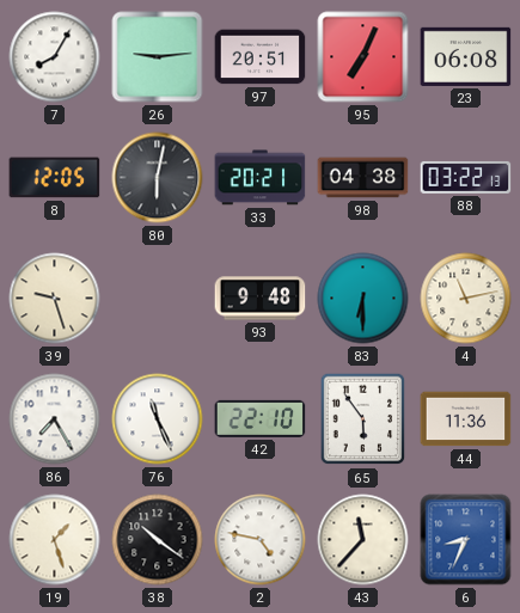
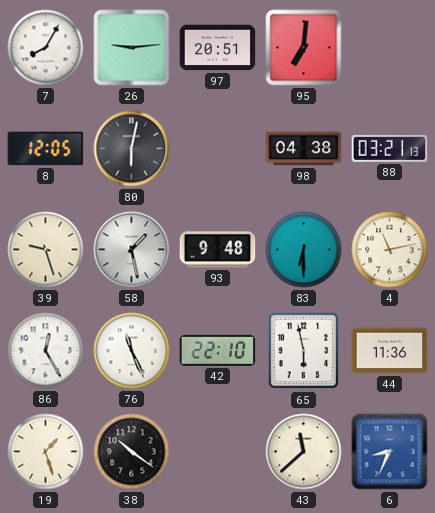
95: 7:04 -> 7:01 (304, 48)
23: 06:08 -> none (466, 56)
33: 20:21 -> none (261, 178)
88: 03:22 -> 03:21 (390, 148)
58: none -> 1:28 (132, 250)
86: 7:25 -> 12:25 (46, 351)
65: 5:54 -> 5:58 (304, 351)
2: 4:47 -> none (261, 540)
43: 11:37 -> 11:38 (304, 452)
